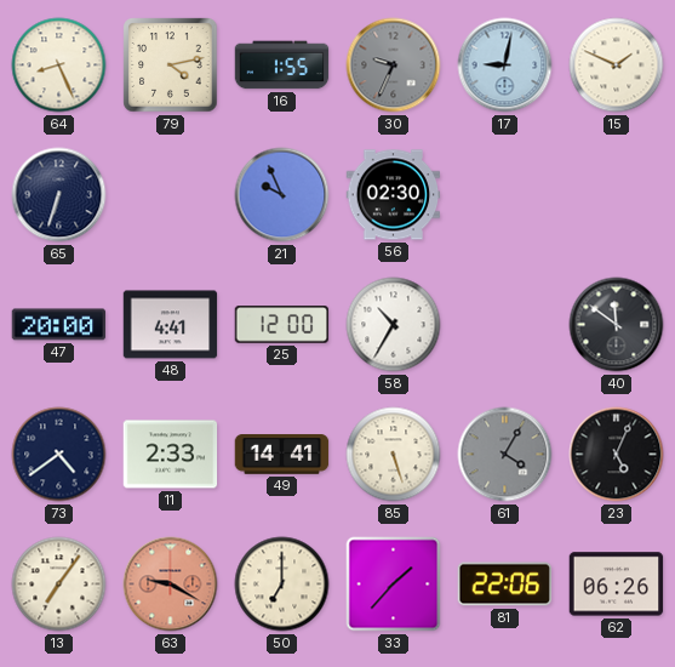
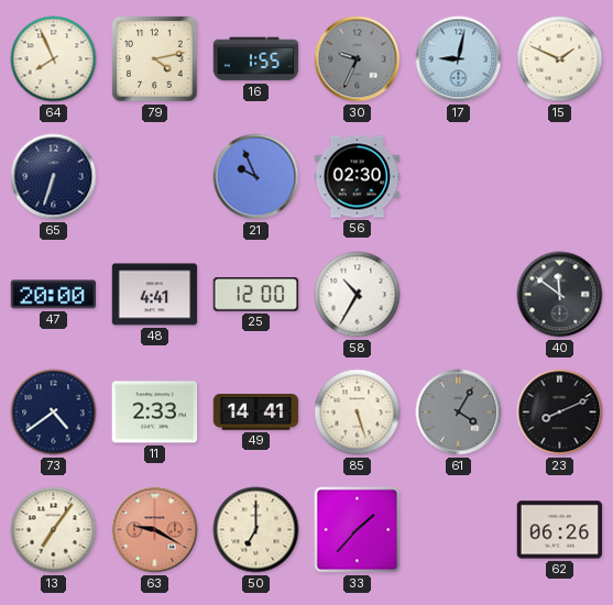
64: 8:26 -> 7:56 (54, 59)
23: 5:04 -> 8:11 (560, 413)
81: 22:06 -> none (505, 585)
